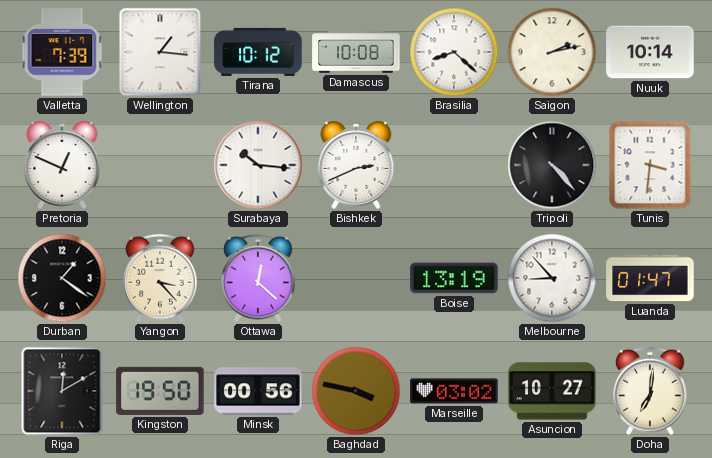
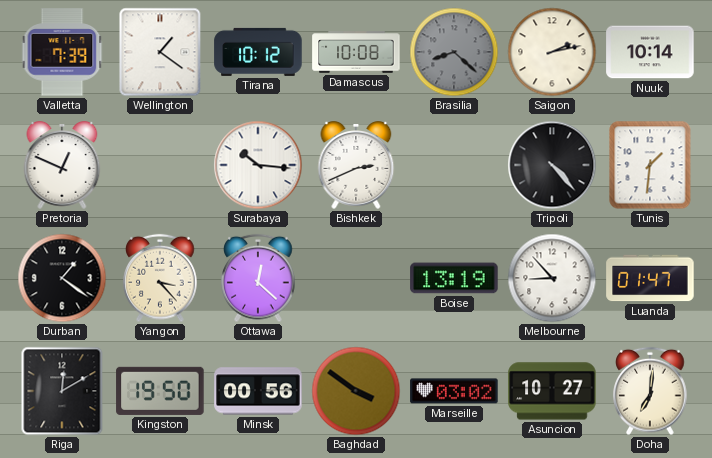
Wellington: 1:16 -> 1:21 (160, 52)
Brasilia dial: white -> grey (454, 52)
Tunis: 3:31 -> 1:31 (650, 165)
Baghdad: 3:47 -> 3:51 (356, 391)
